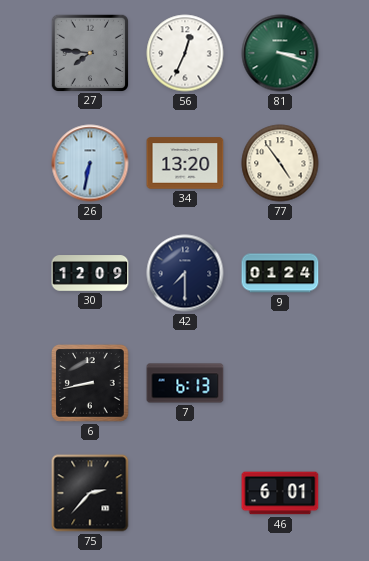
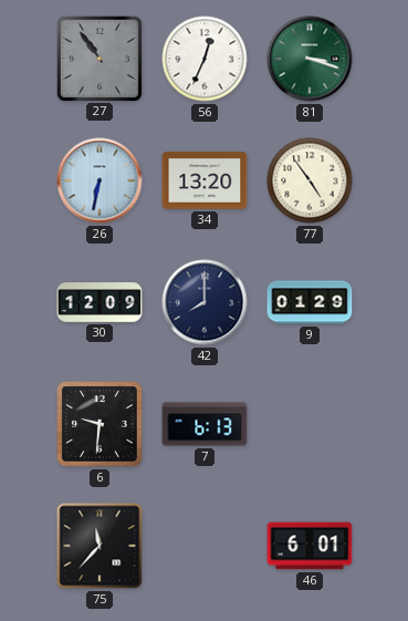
27: 7:46 -> 10:54 (98, 58)
42: 7:30 -> 8:00 (205, 302)
9: 01:24 -> 01:29 (310, 302)
6: 8:43 -> 9:31 (101, 425)
75: 2:37 -> 11:37 (100, 546)
